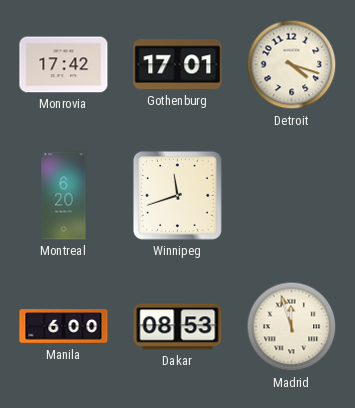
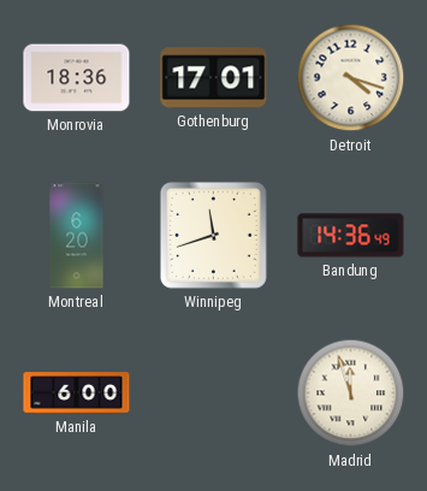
Monrovia: 17:42 -> 18:36 (77, 78)
Bandung: none -> 14:36 (351, 236)
Dakar: 08:53 -> none (178, 327)
